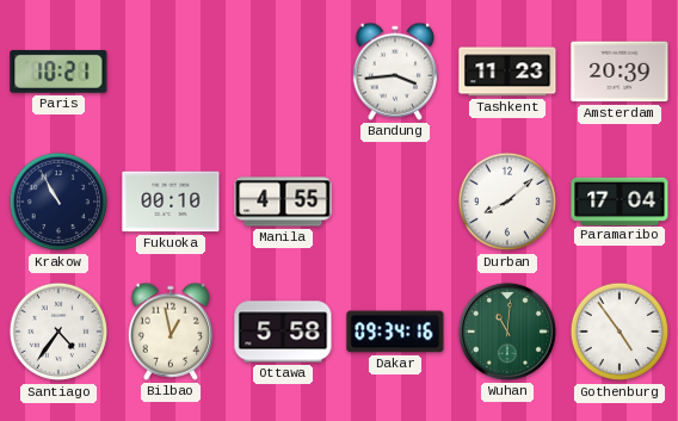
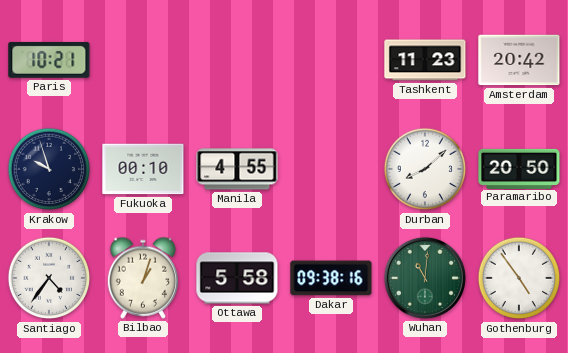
Bandung: 3:44 -> none (394, 72)
Amsterdam: 20:39 -> 20:42 (519, 60)
Krakow: 10:55 -> 9:57 (49, 169)
Paramaribo: 17:04 -> 20:50 (519, 168)
Bilbao: 12:58 -> 1:03 (142, 278)
Dakar: 09:34 -> 09:38 (331, 278)
